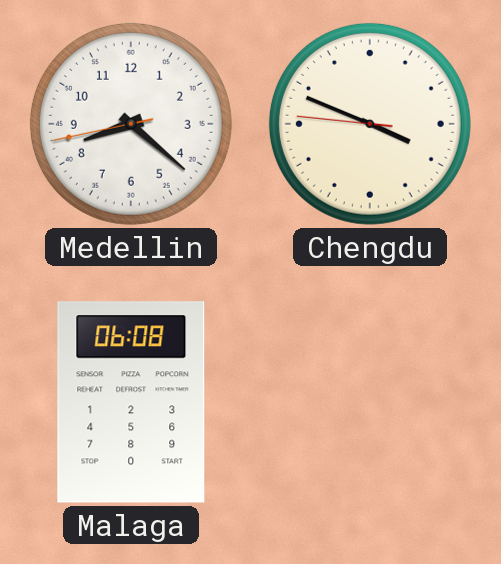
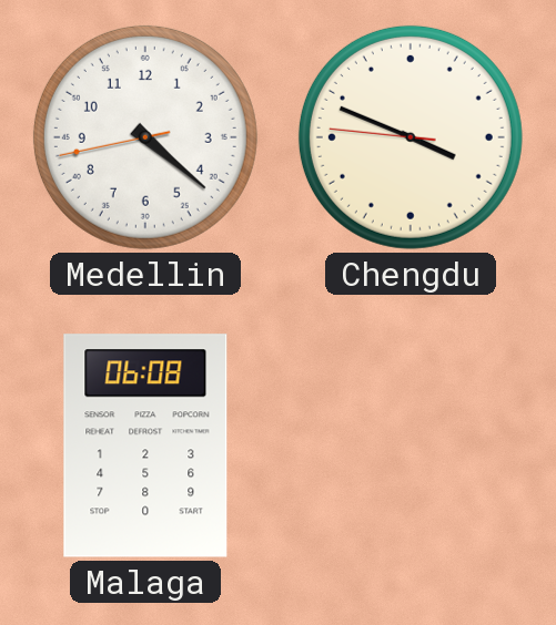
Medellin: 8:21 -> 4:21 (145, 137)
